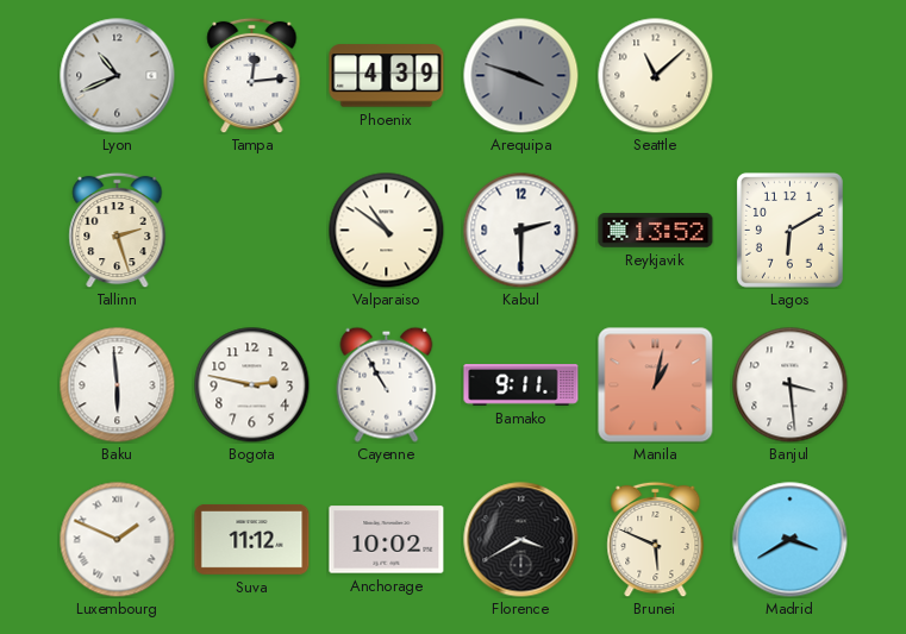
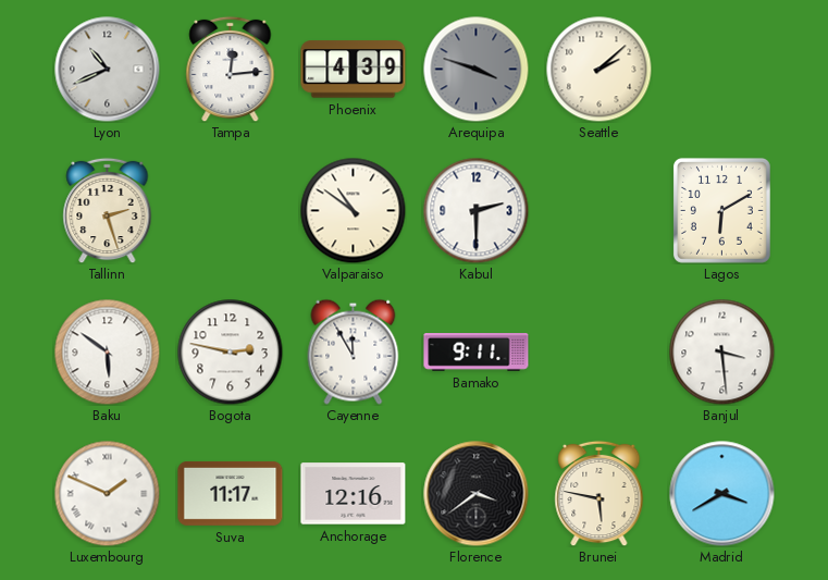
Seattle: 11:08 -> 2:08 (598, 69)
Reykjavik: 13:52 -> none (656, 231)
Baku: 5:59 -> 5:51 (107, 351)
Cayenne: 10:55 -> 11:55 (354, 351)
Manila: 1:02 -> none (656, 385)
Suva: 11:12 -> 11:17 (231, 493)
Anchorage: 10:02 -> 12:16 (354, 494)
Florence: 3:40 -> 3:39 (477, 494)
Brunei: 5:49 -> 5:47 (600, 493)
